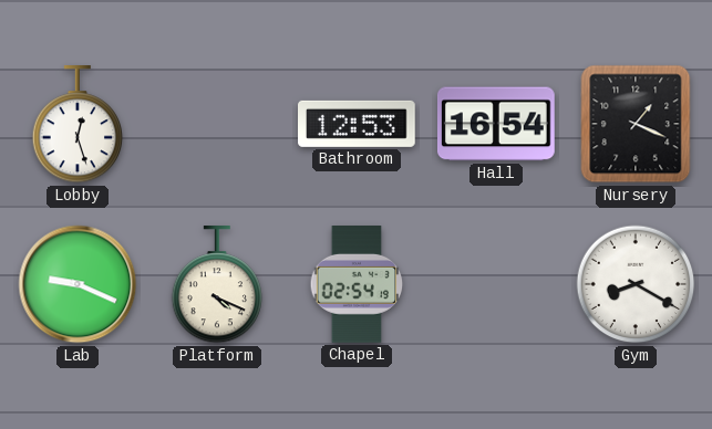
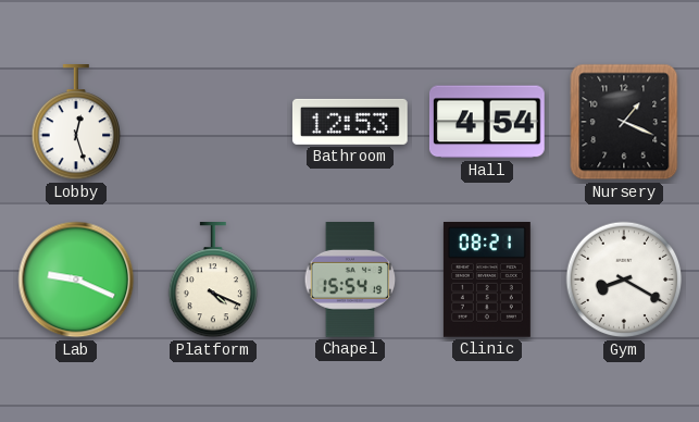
Hall: 16:54 -> 4:54 (487, 122)
Chapel: 02:54 -> 15:54 (350, 281)
Clinic: none -> 08:21 (487, 281)
